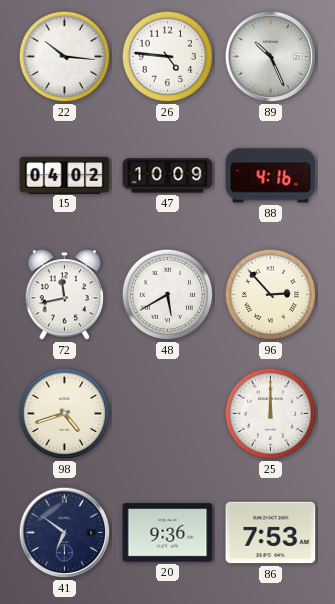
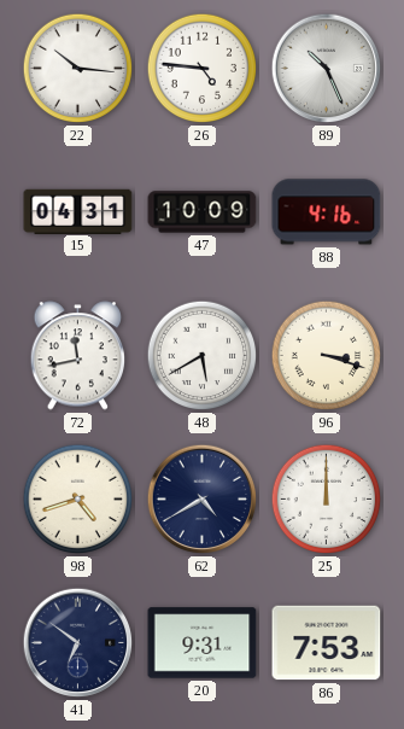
15: 04:02 -> 04:31 (78, 211)
96: 2:53 -> 3:18 (327, 356)
62: none -> 4:40 (203, 500)
20: 9:36 -> 9:31 (203, 643)
